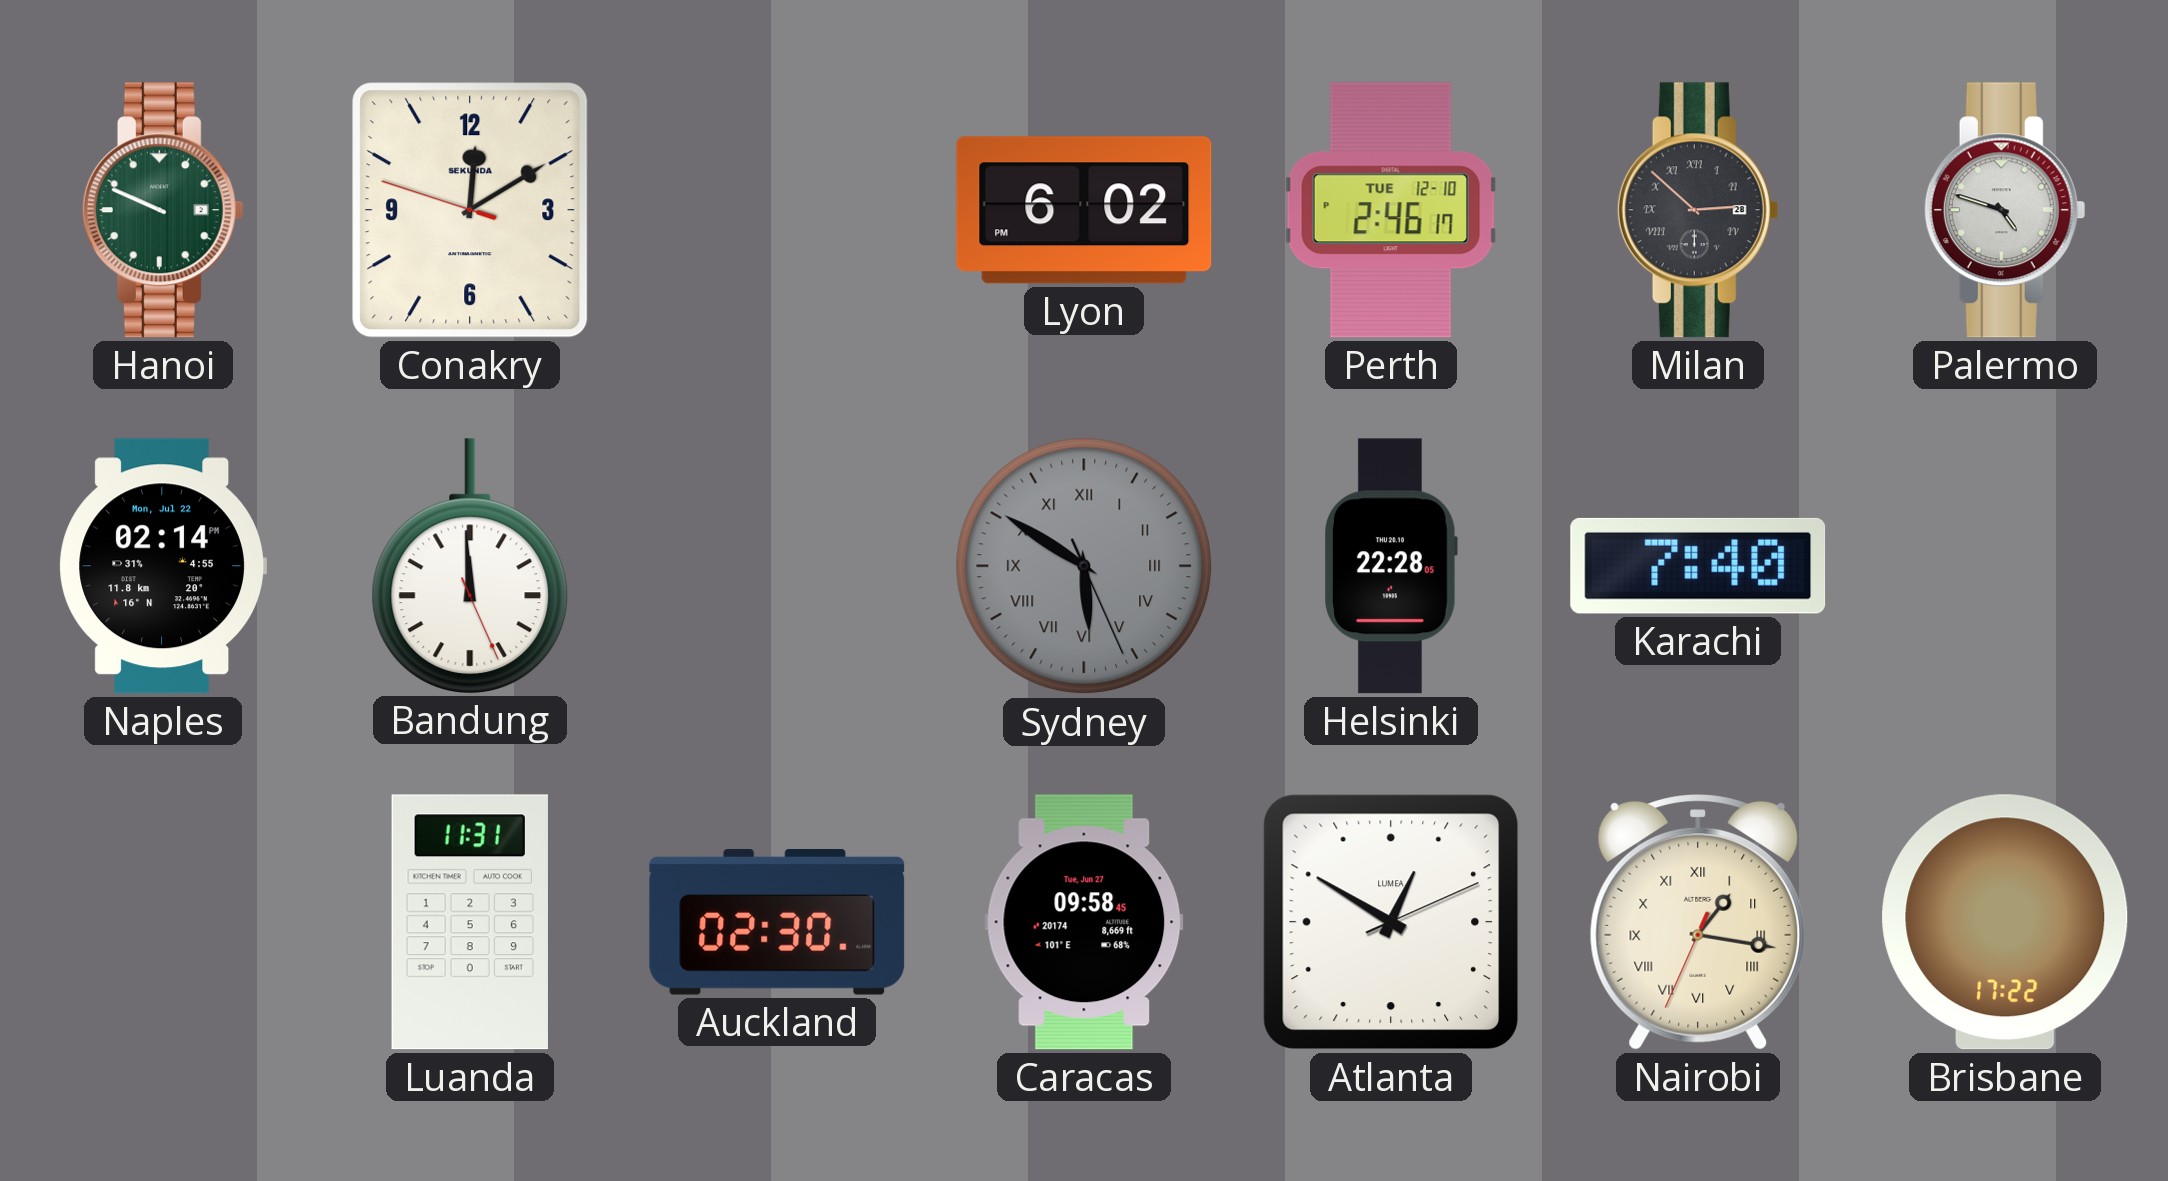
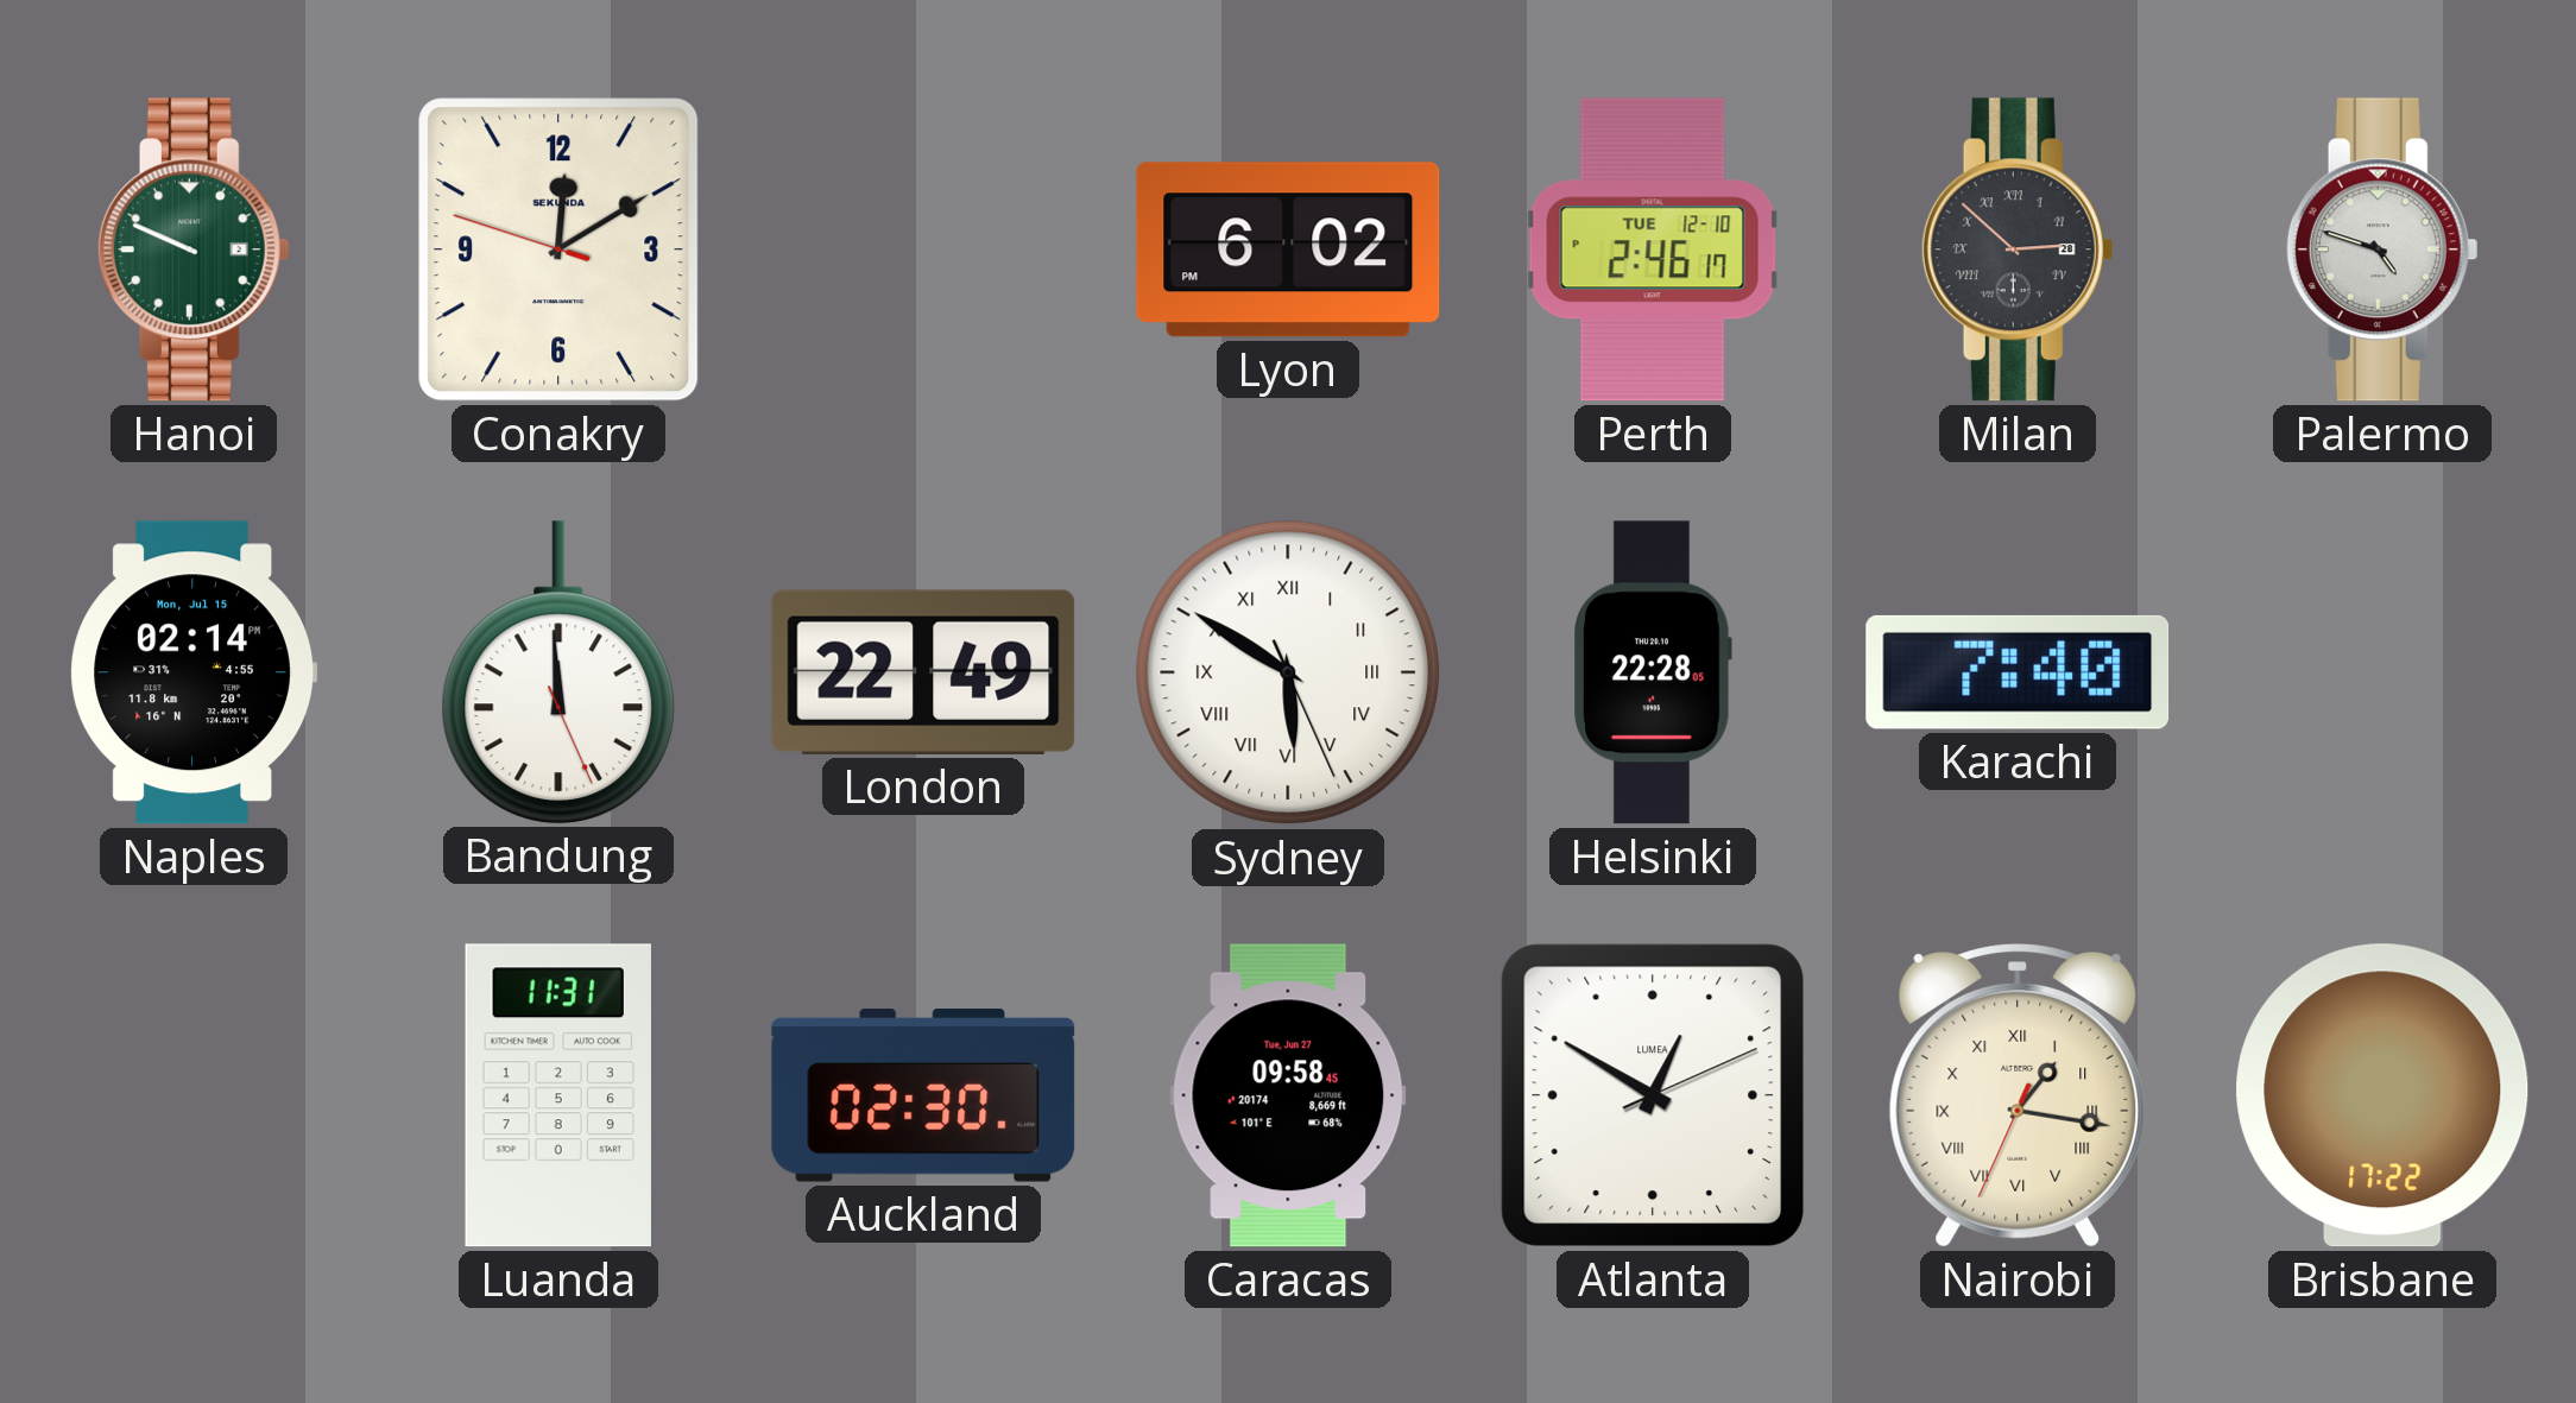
Naples date: Mon, Jul 22 -> Mon, Jul 15 (192, 672)
London: none -> 22:49 (923, 672)
Sydney dial: grey -> white (1288, 672)
